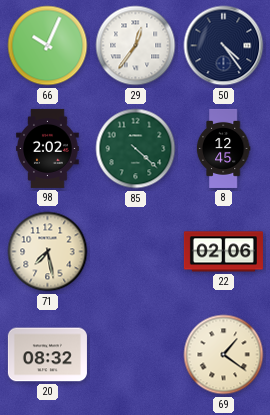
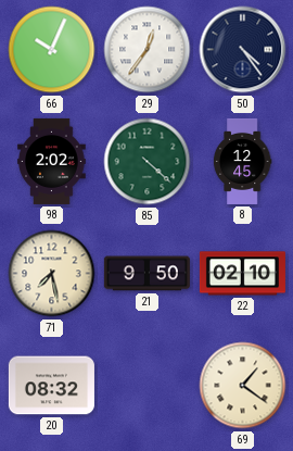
21: none -> 9:50 (146, 274)
22: 02:06 -> 02:10 (242, 274)
